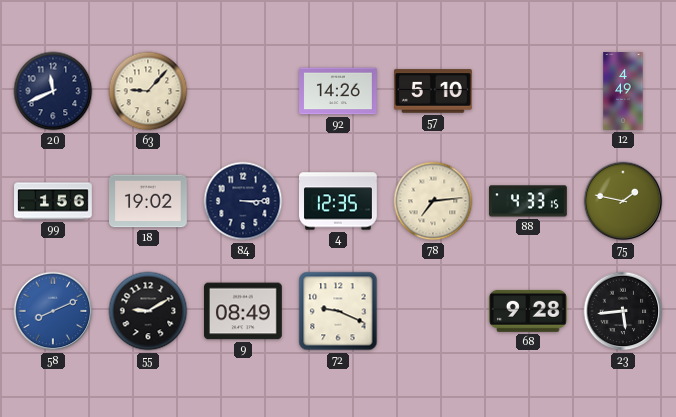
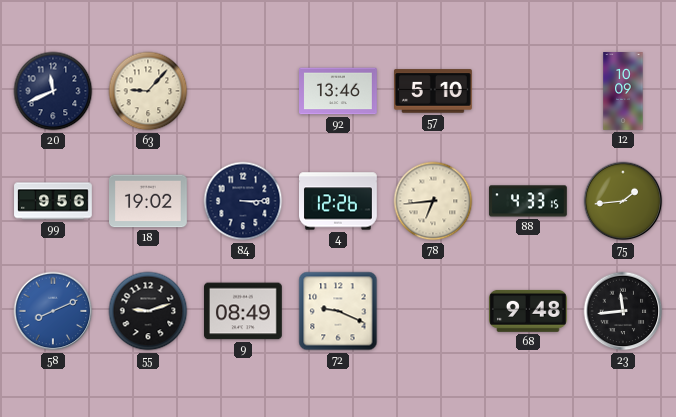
92: 14:26 -> 13:46 (339, 91)
12: 4:49 -> 10:09 (623, 91)
99: 1:56 -> 9:56 (53, 201)
4: 12:35 -> 12:26 (339, 201)
78: 7:14 -> 6:44 (433, 201)
75: 1:47 -> 1:44 (623, 201)
55: 9:10 -> 9:12 (148, 311)
68: 9:28 -> 9:48 (528, 311)
23: 5:44 -> 11:44 (623, 311)
